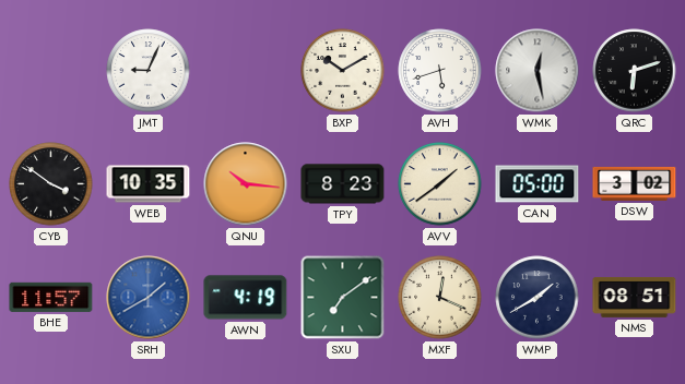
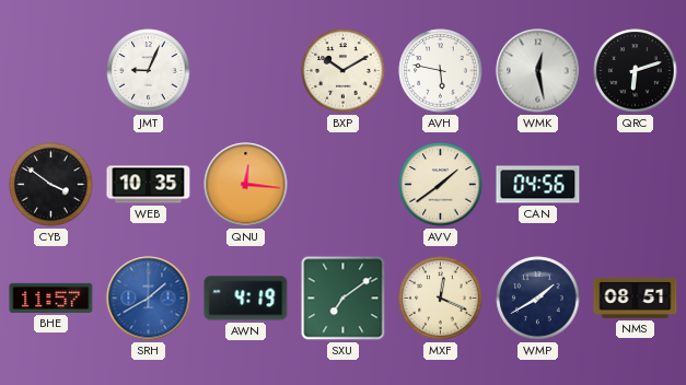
AVH: 5:42 -> 5:47 (441, 71)
QNU: 10:16 -> 12:16 (246, 185)
TPY: 8:23 -> none (343, 184)
CAN: 05:00 -> 04:56 (538, 185)
DSW: 3:02 -> none (635, 183)
